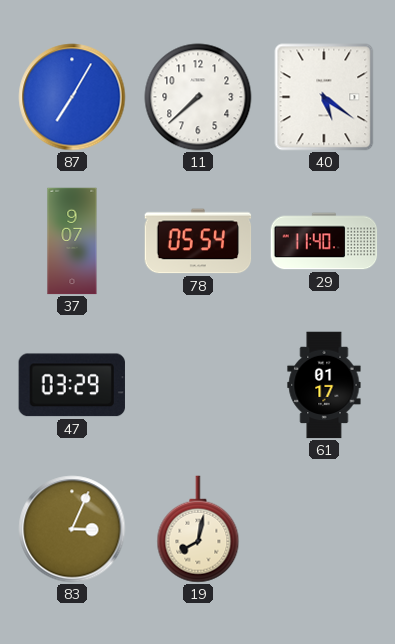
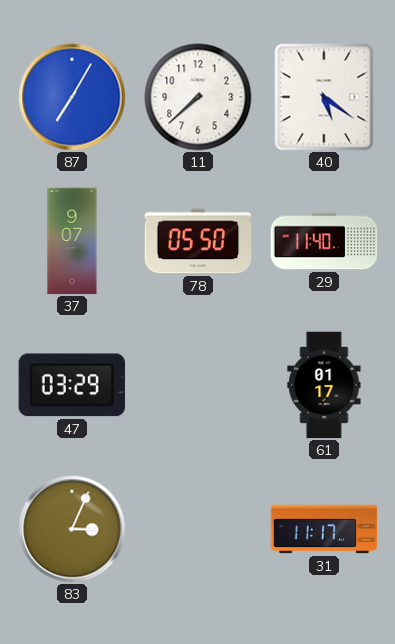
78: 05:54 -> 05:50 (198, 241)
19: 8:02 -> none (198, 529)
31: none -> 11:17 (324, 529)
